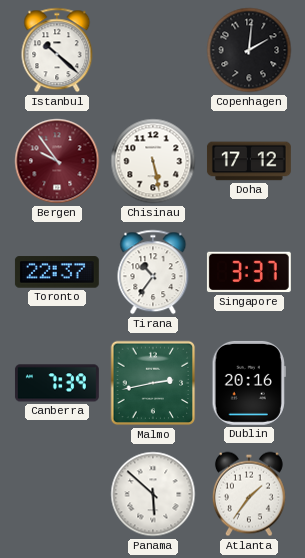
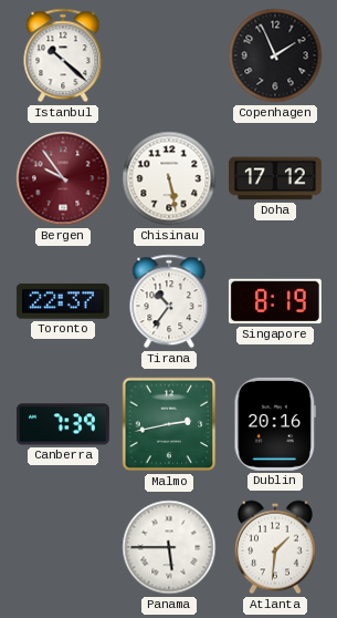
Copenhagen: 2:01 -> 1:56 (275, 55)
Singapore: 3:37 -> 8:19 (275, 301)
Panama: 5:52 -> 5:45 (169, 547)
Atlanta: 1:36 -> 1:31 (275, 547)
